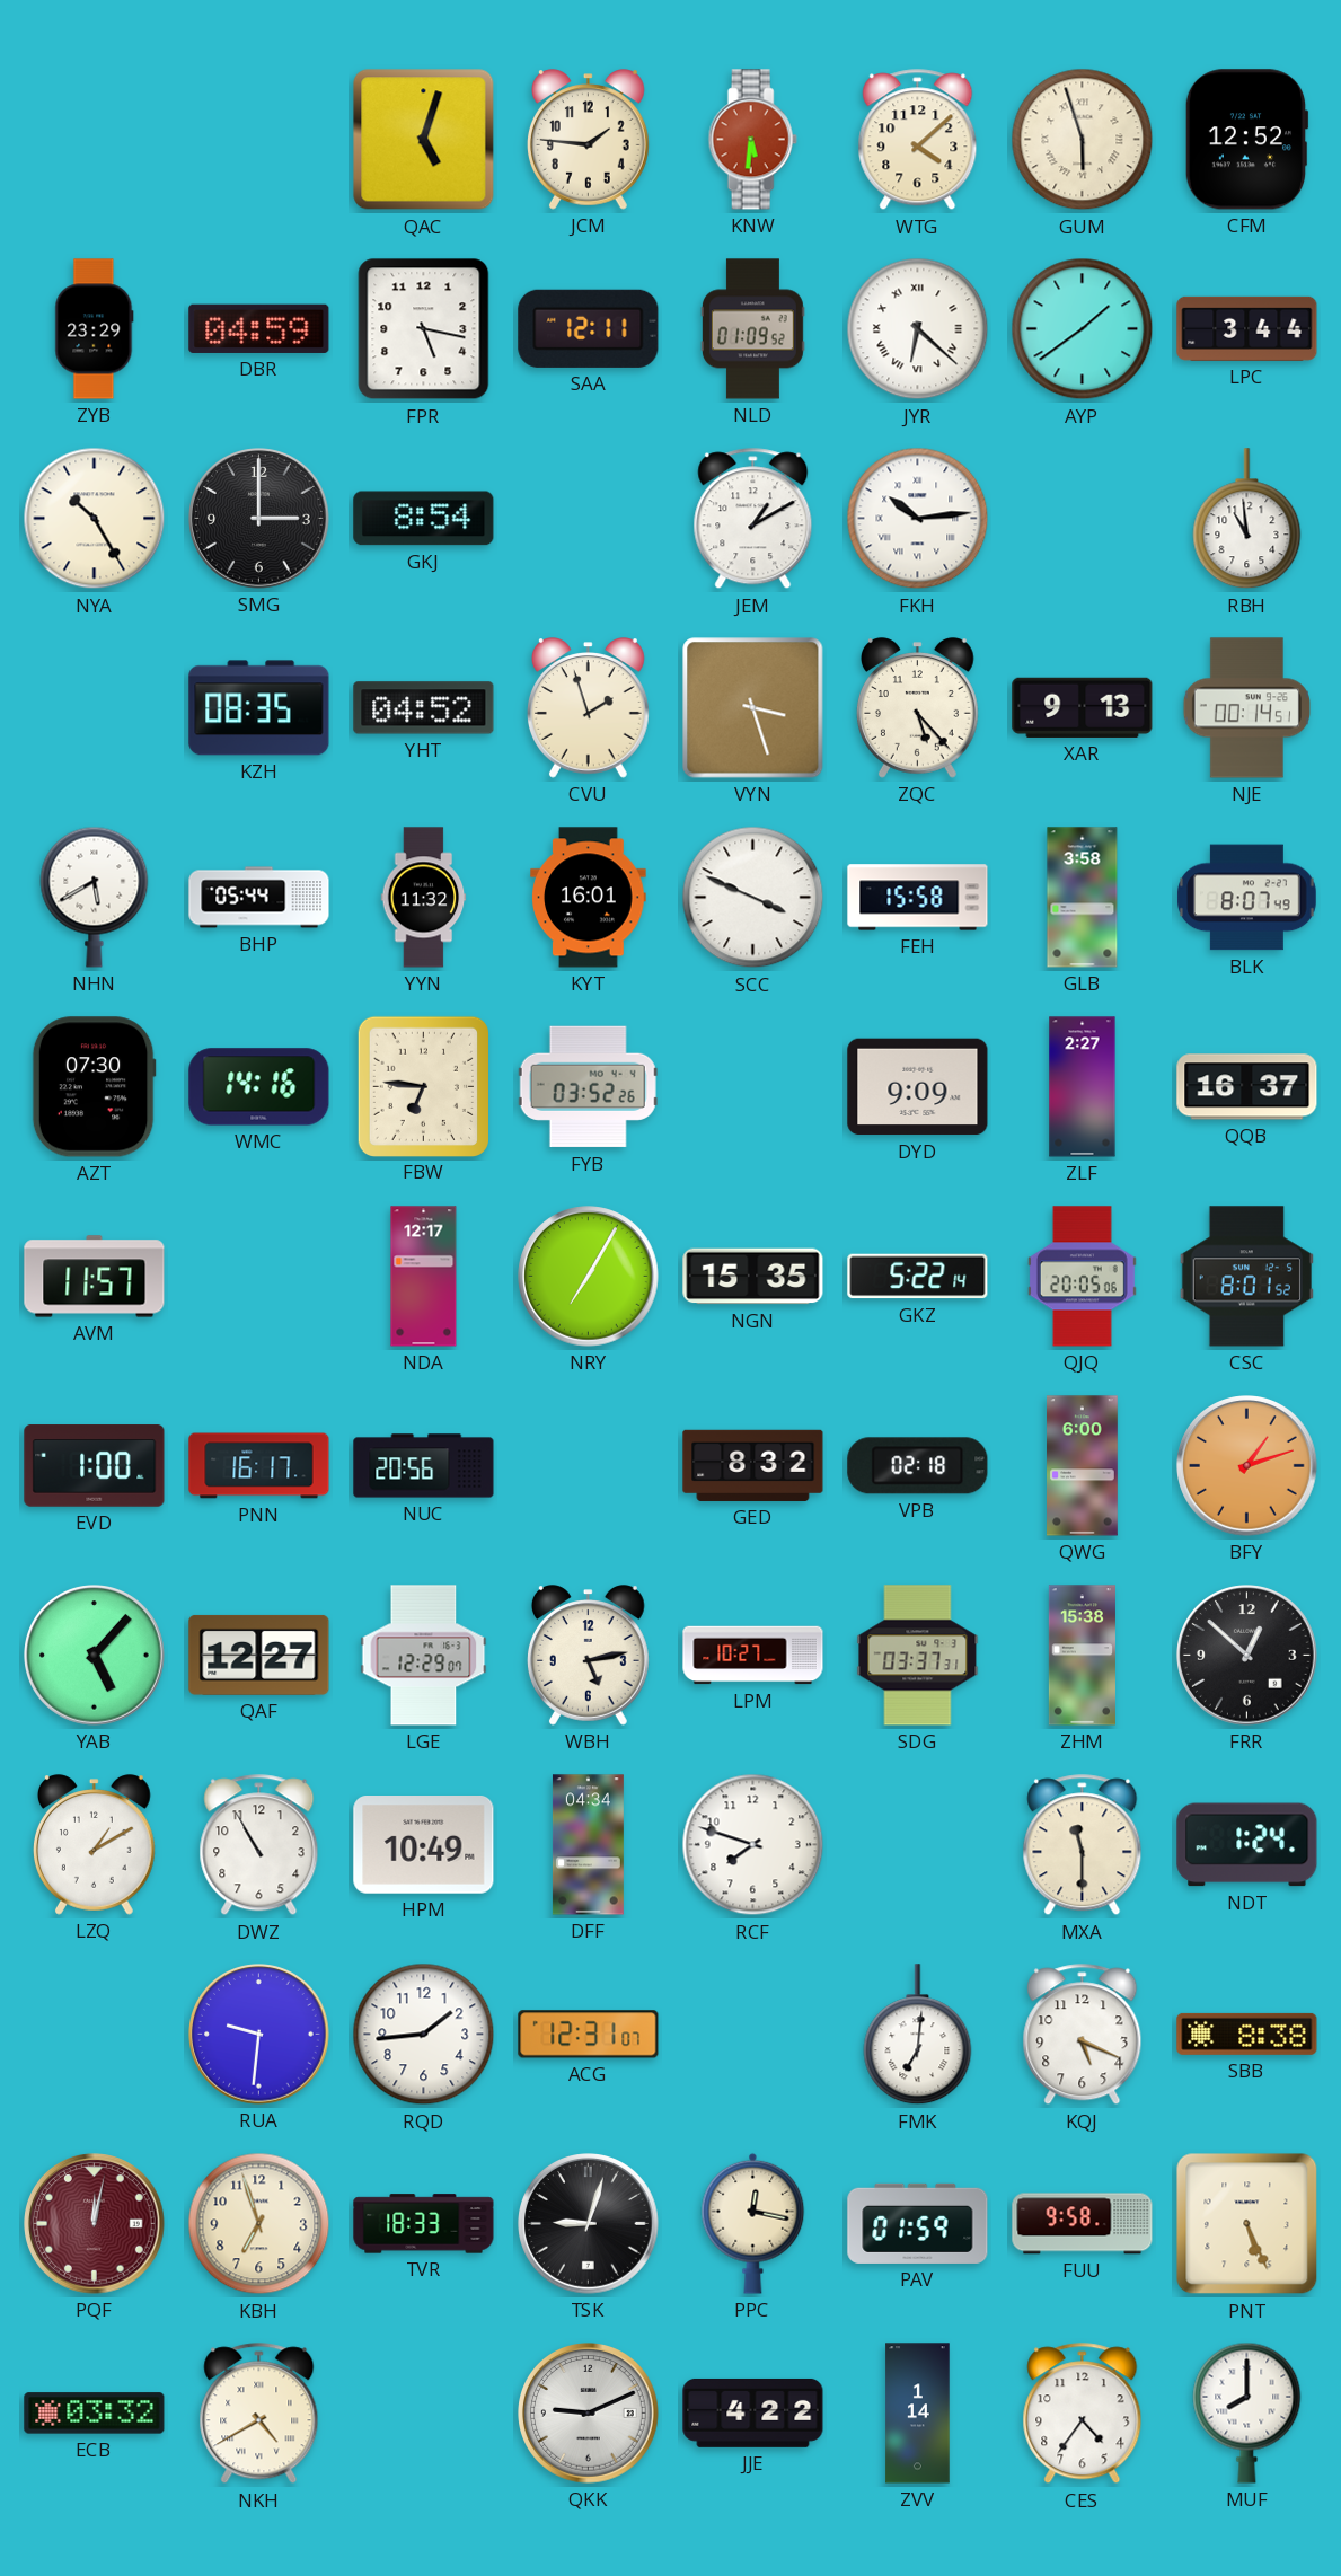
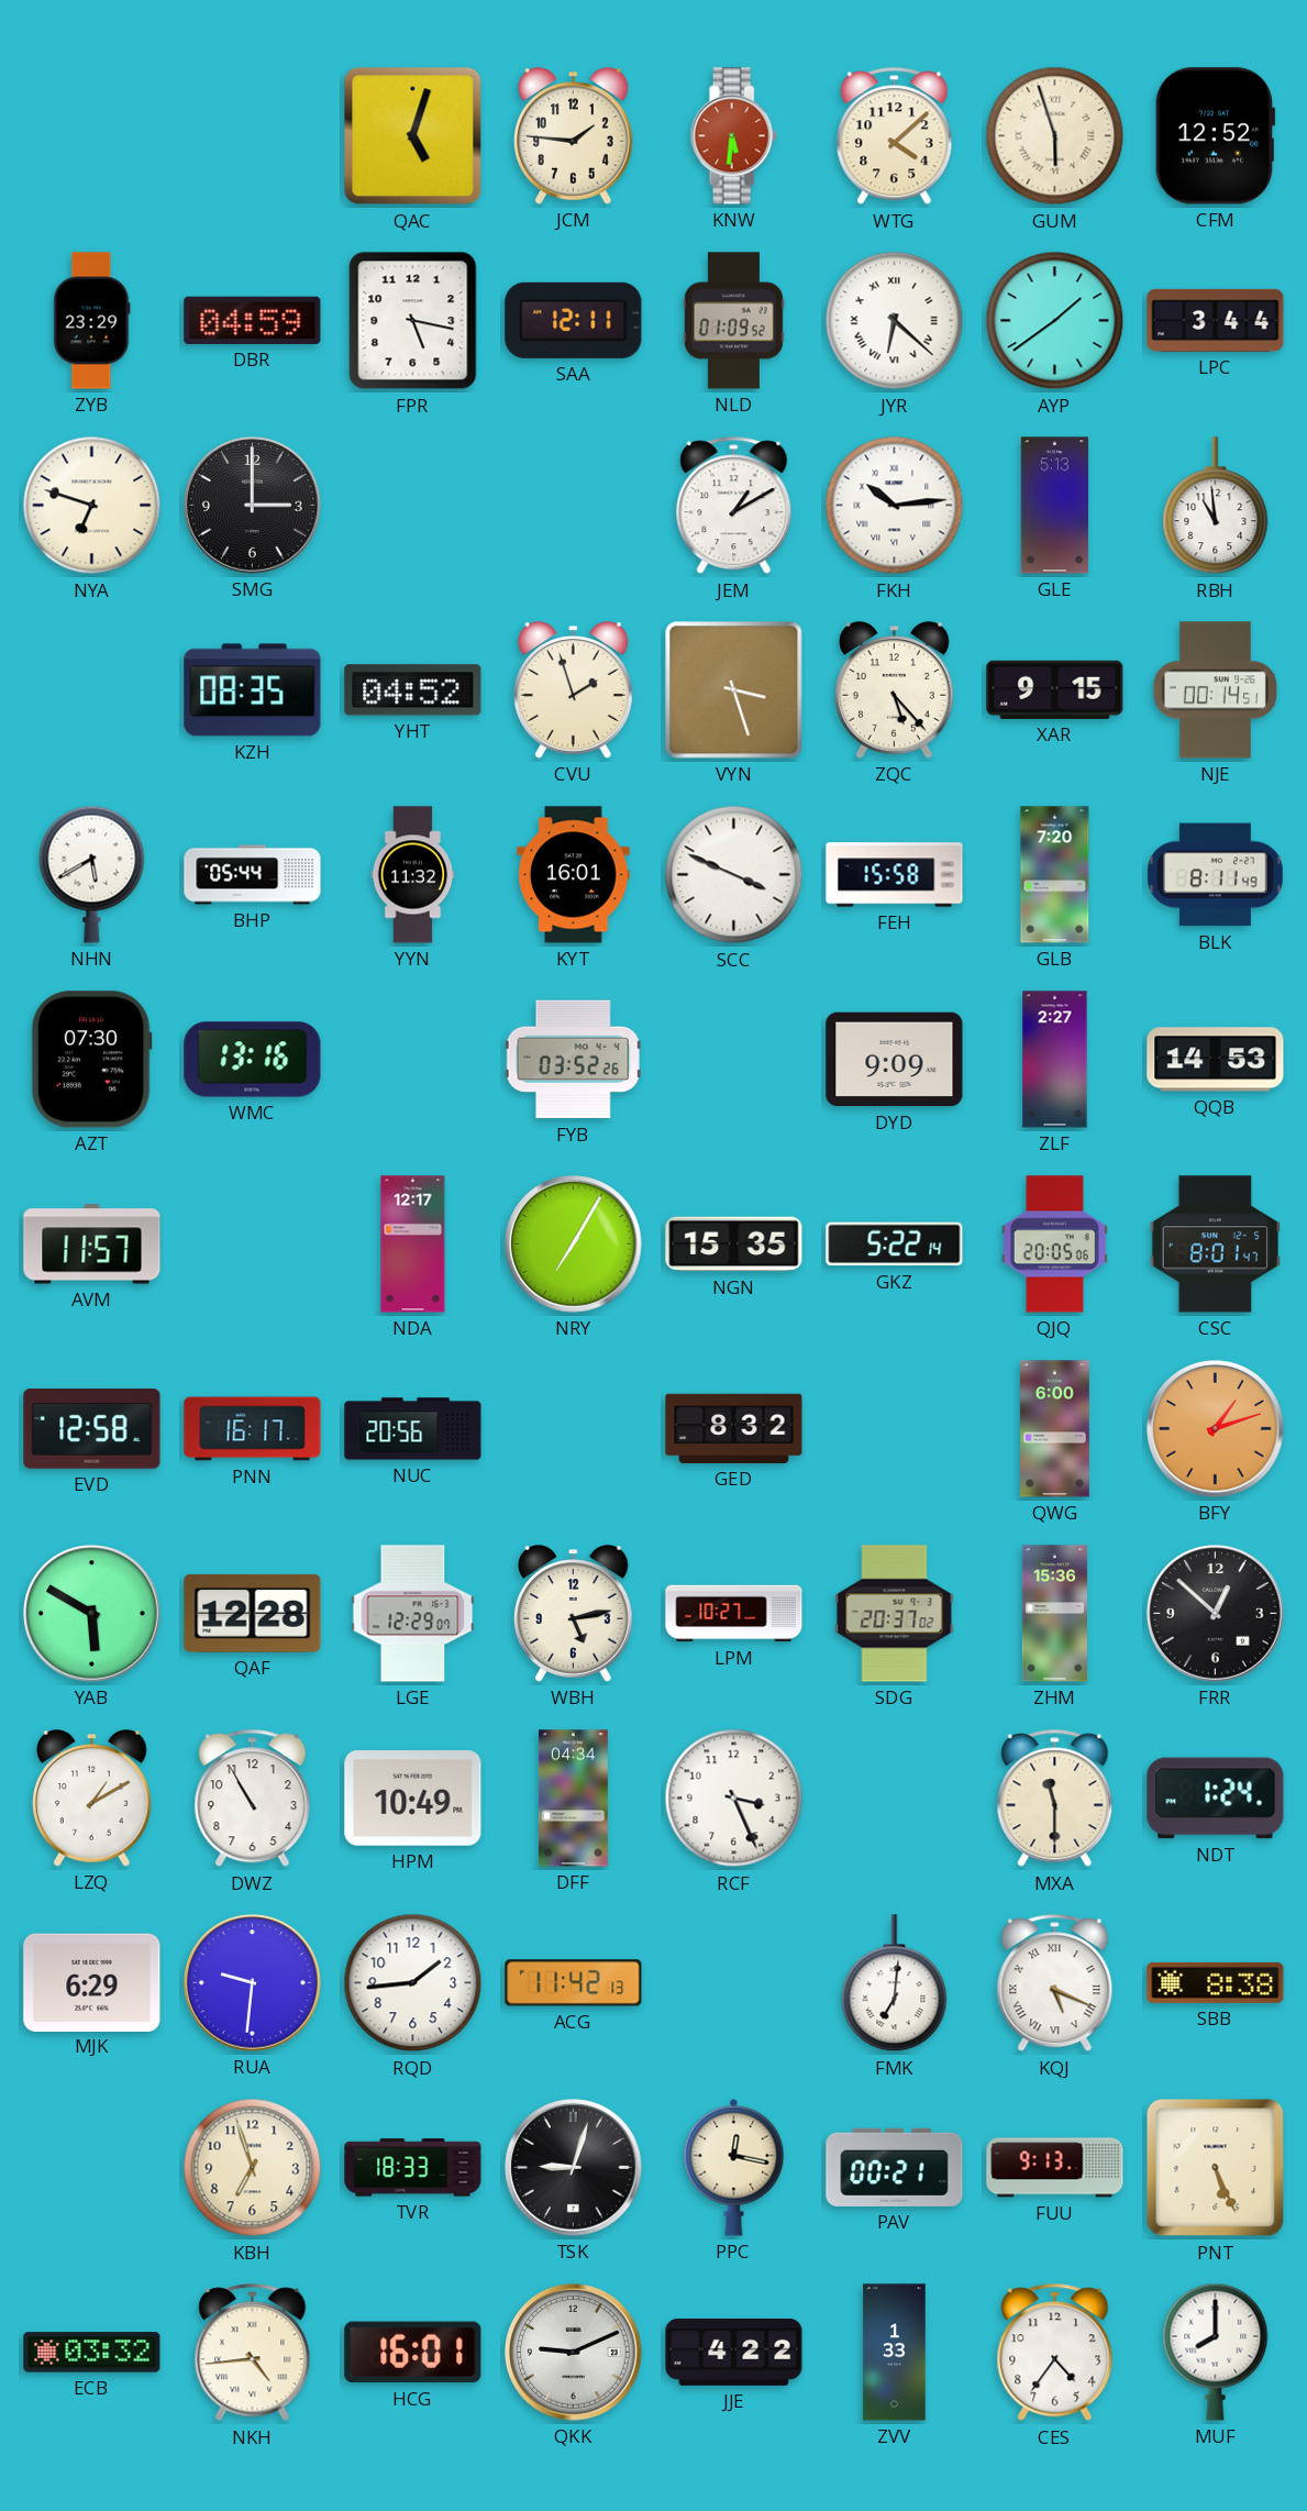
NYA: 10:25 -> 6:48 (92, 506)
GKJ: 8:54 -> none (424, 519)
GLE: none -> 5:13 (1055, 506)
XAR: 9:13 -> 9:15 (1055, 689)
GLB: 3:58 -> 7:20 (1055, 875)
BLK: 8:07 -> 8:11 (1216, 875)
WMC: 14:16 -> 13:16 (253, 1060)
FBW: 6:46 -> none (423, 1086)
QQB: 16:37 -> 14:53 (1216, 1060)
CSC: 8:01:52 -> 8:01:47 (1215, 1245)
EVD: 1:00 -> 12:58 (92, 1429)
VPB: 02:18 -> none (918, 1466)
YAB: 5:07 -> 5:50 (92, 1614)
QAF: 12:27 -> 12:28 (253, 1613)
SDG: 03:37 -> 20:37 (895, 1614)
ZHM: 15:38 -> 15:36 (1054, 1614)
RCF: 7:48 -> 3:26 (734, 1799)
MJK: none -> 6:29 (92, 1982)
ACG: 12:31 -> 11:42 (574, 1983)
KQJ numerals: Arabic -> Roman (1055, 1983)
PQF: 12:02 -> none (95, 2224)
PAV: 01:59 -> 00:21 (895, 2167)
FUU: 9:58 -> 9:13 (1055, 2168)
NKH: 4:40 -> 4:44 (253, 2353)
HCG: none -> 16:01 (413, 2353)
ZVV: 1:14 -> 1:33 (895, 2353)
